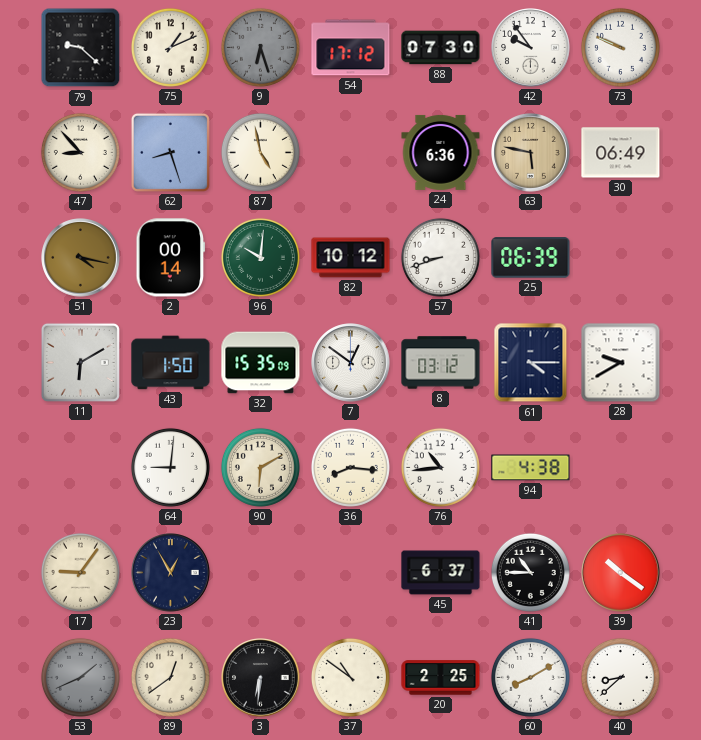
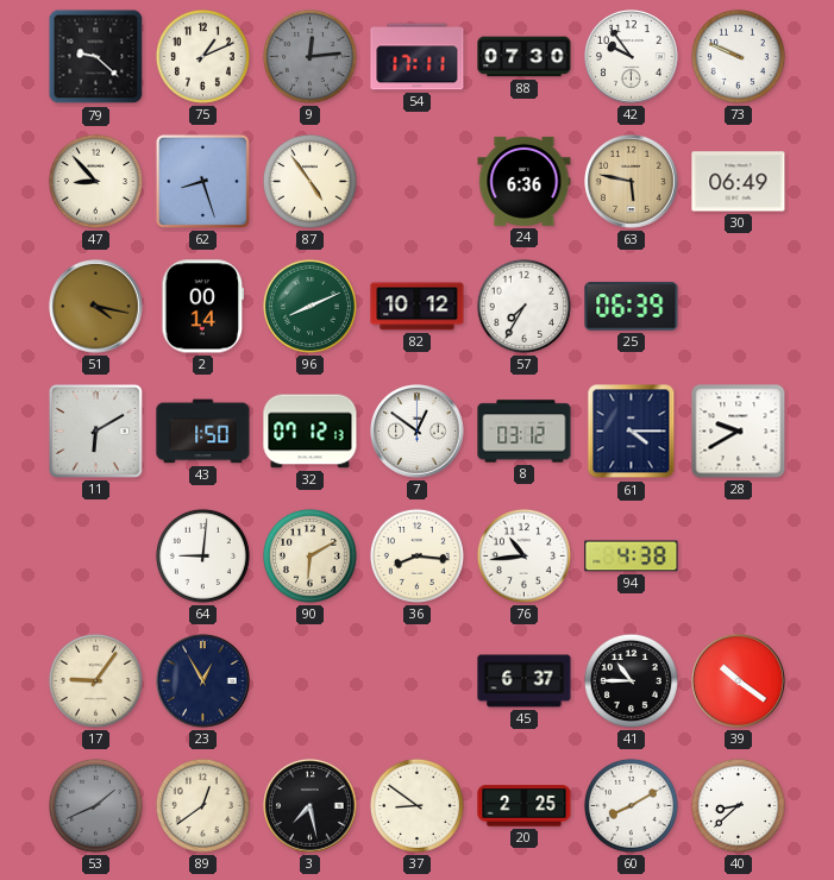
9: 6:27 -> 12:14 (309, 56)
54: 17:12 -> 17:11 (418, 57)
87: 4:58 -> 4:54 (309, 181)
96: 10:01 -> 8:11 (309, 306)
57: 8:42 -> 7:35 (523, 306)
32: 15:35 -> 07:12 (311, 432)
3: 6:31 -> 7:28 (311, 806)
37: 10:51 -> 8:51 (416, 805)
